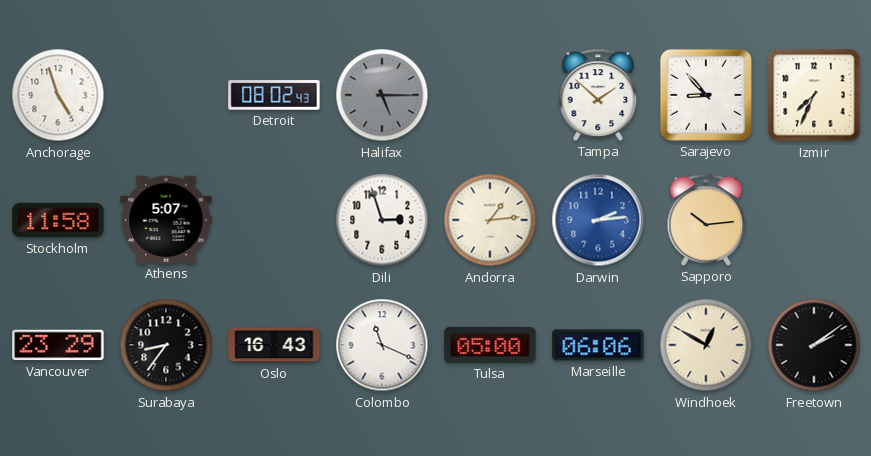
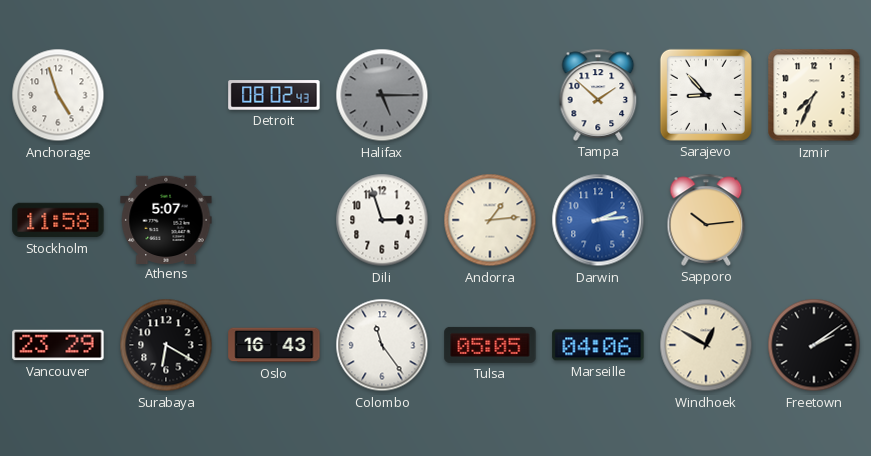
Surabaya: 8:36 -> 6:20 (166, 345)
Colombo: 11:19 -> 11:24 (382, 345)
Tulsa: 05:00 -> 05:05 (490, 345)
Marseille: 06:06 -> 04:06 (598, 345)
